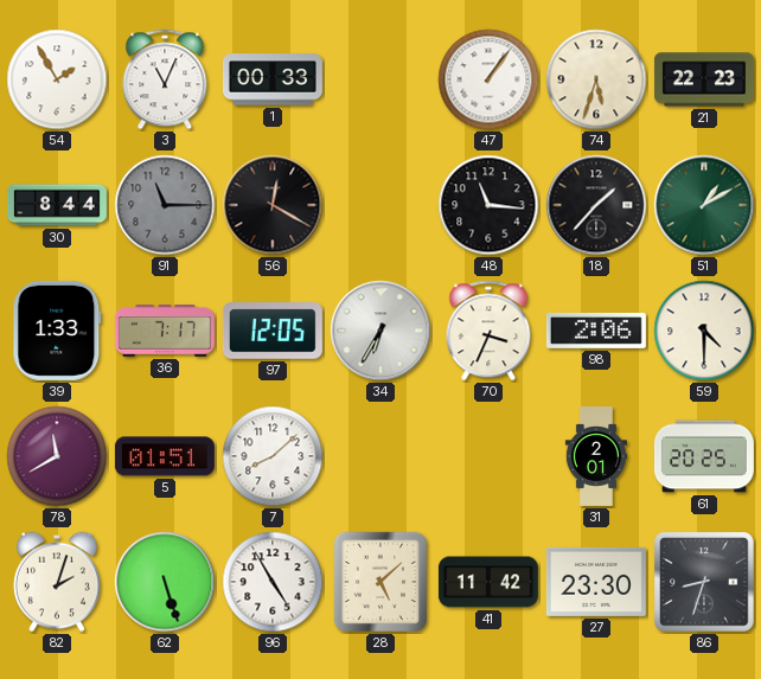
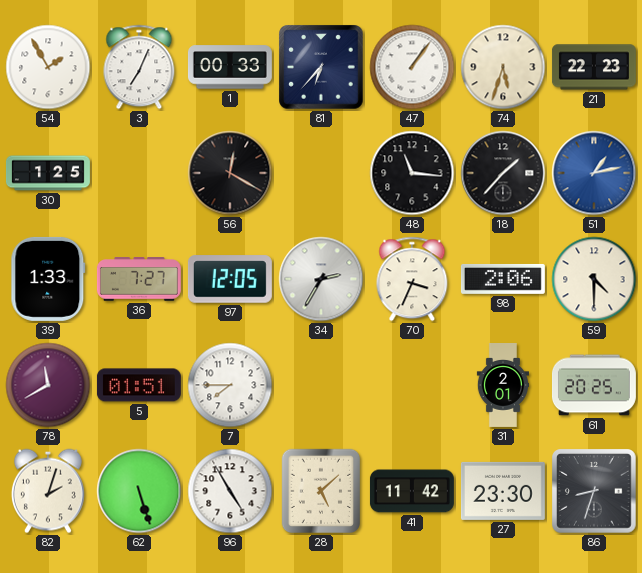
3: 11:04 -> 7:04 (139, 67)
81: none -> 6:37 (321, 67)
30: 8:44 -> 1:25 (48, 173)
91: 11:15 -> none (165, 205)
51: 1:10 -> 1:13 (594, 173)
51 dial: green -> blue (594, 173)
36: 7:17 -> 7:27 (139, 279)
34: 6:35 -> 2:35 (321, 279)
7: 8:08 -> 7:45 (230, 385)
